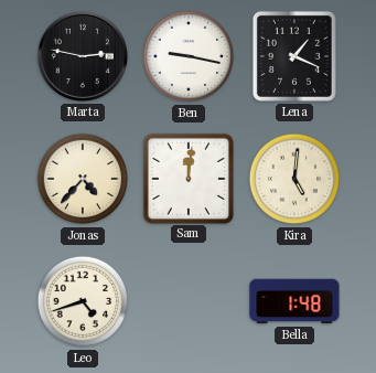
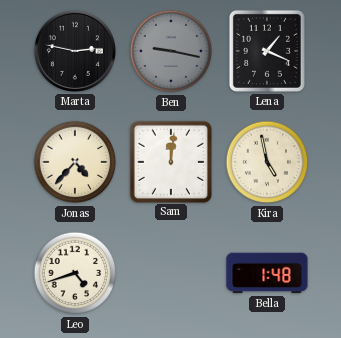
Ben dial: white -> grey (171, 51)
Kira: 5:01 -> 4:58 (267, 162)
